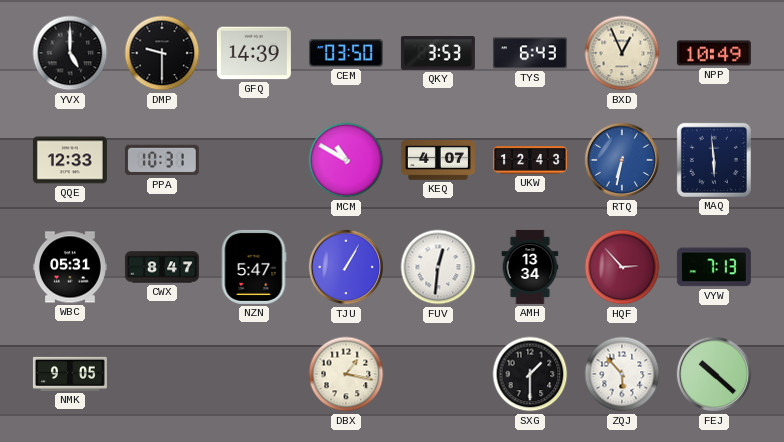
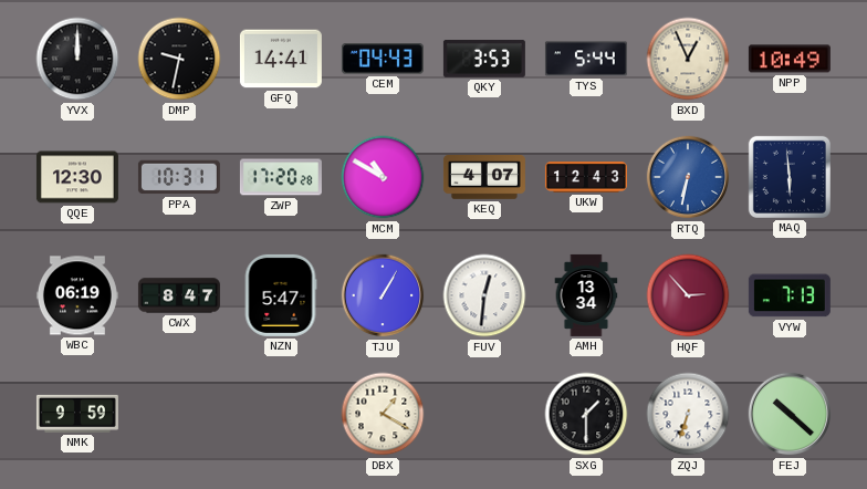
YVX: 5:00 -> 12:00 (77, 59)
DMP: 9:30 -> 9:32 (179, 59)
GFQ: 14:39 -> 14:41 (281, 59)
CEM: 03:50 -> 04:43 (383, 59)
TYS: 6:43 -> 5:44 (586, 59)
QQE: 12:33 -> 12:30 (77, 177)
ZWP: none -> 17:20 (281, 177)
WBC: 05:31 -> 06:19 (77, 295)
NMK: 9:05 -> 9:59 (77, 414)
DBX: 1:17 -> 1:20 (383, 414)
ZQJ: 5:53 -> 6:33 (688, 414)
